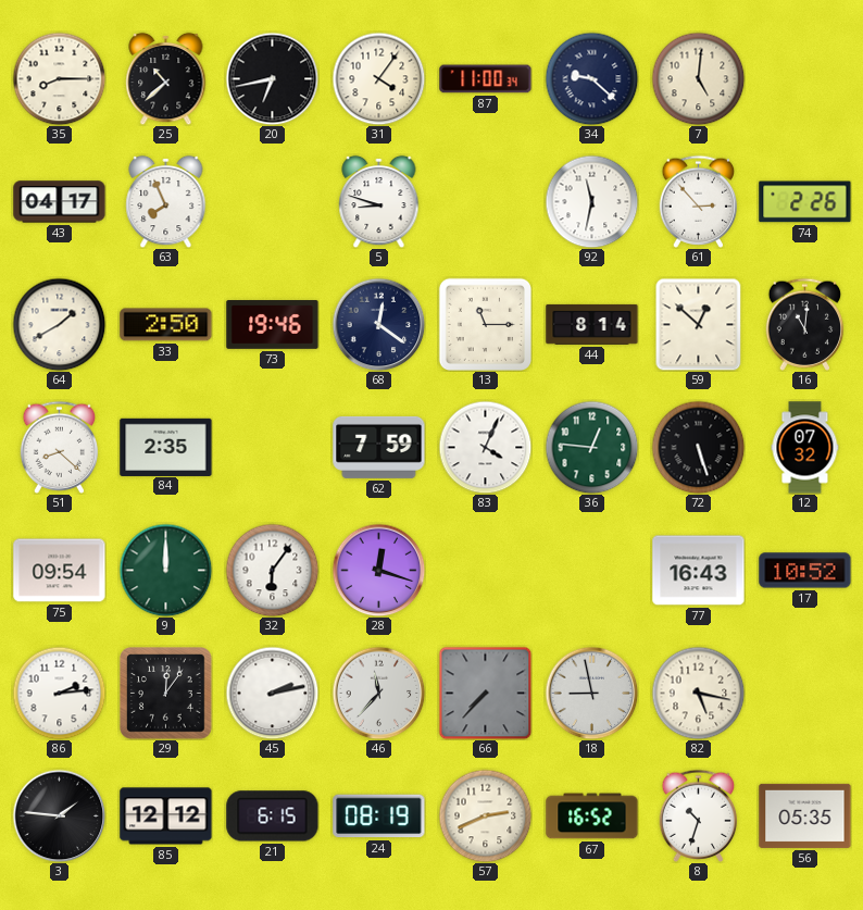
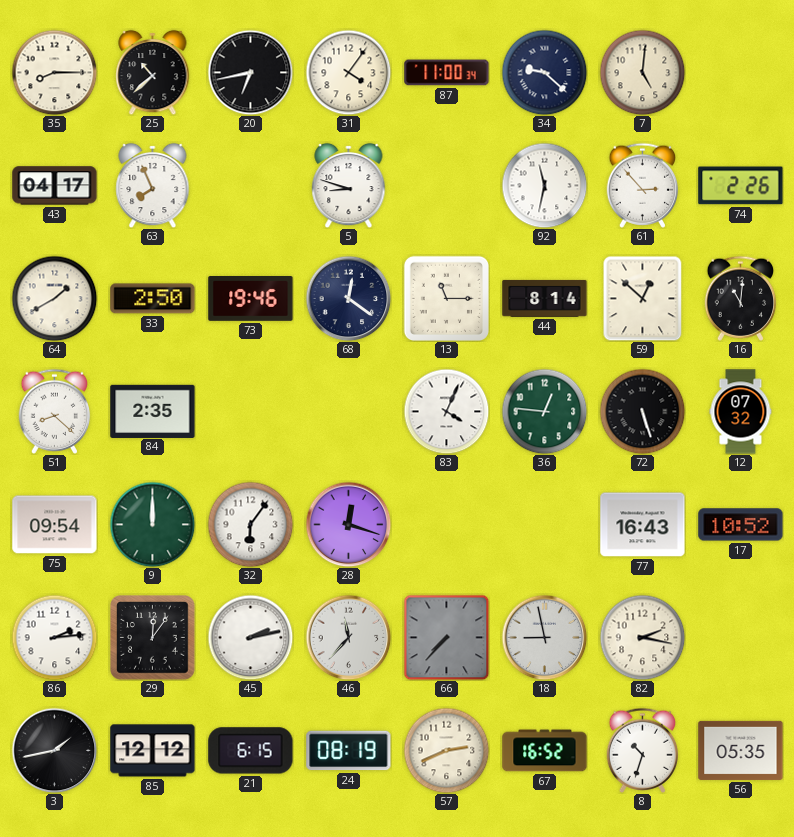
62: 7:59 -> none (379, 447)
82: 5:17 -> 2:17 (642, 637)
3: 1:46 -> 1:43 (54, 750)
